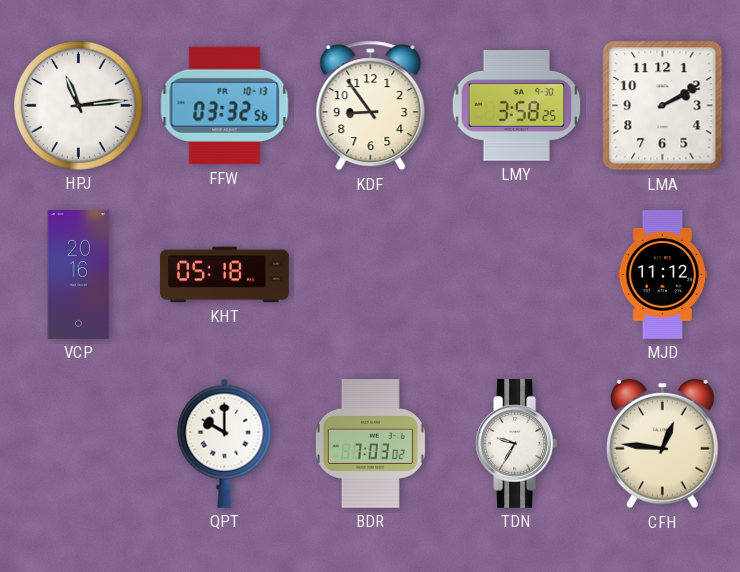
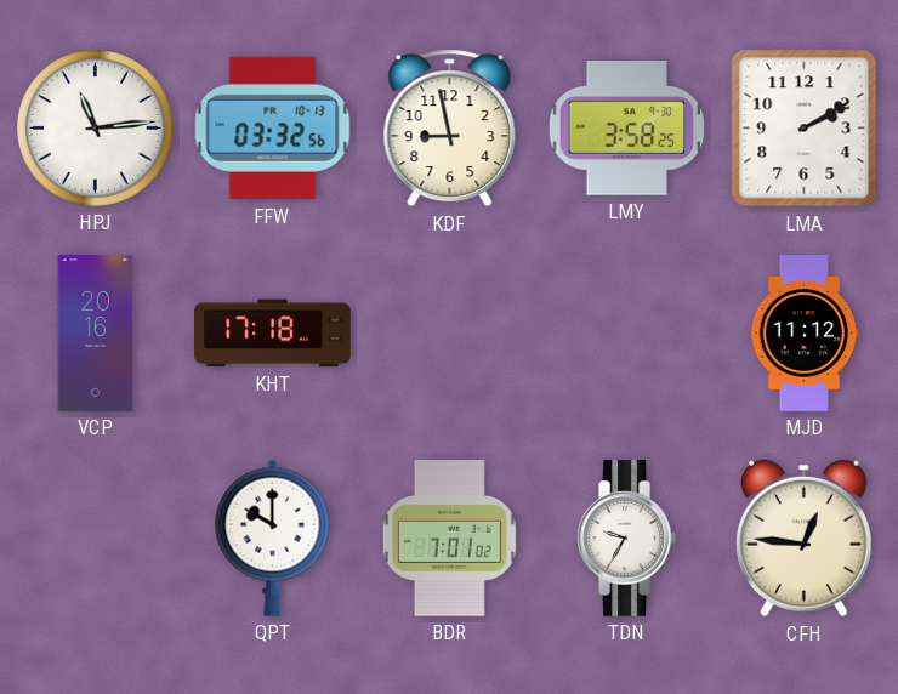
KDF: 8:54 -> 8:58 (450, 129)
KHT: 05:18 -> 17:18 (273, 334)
BDR: 7:03 -> 7:01 (449, 539)
